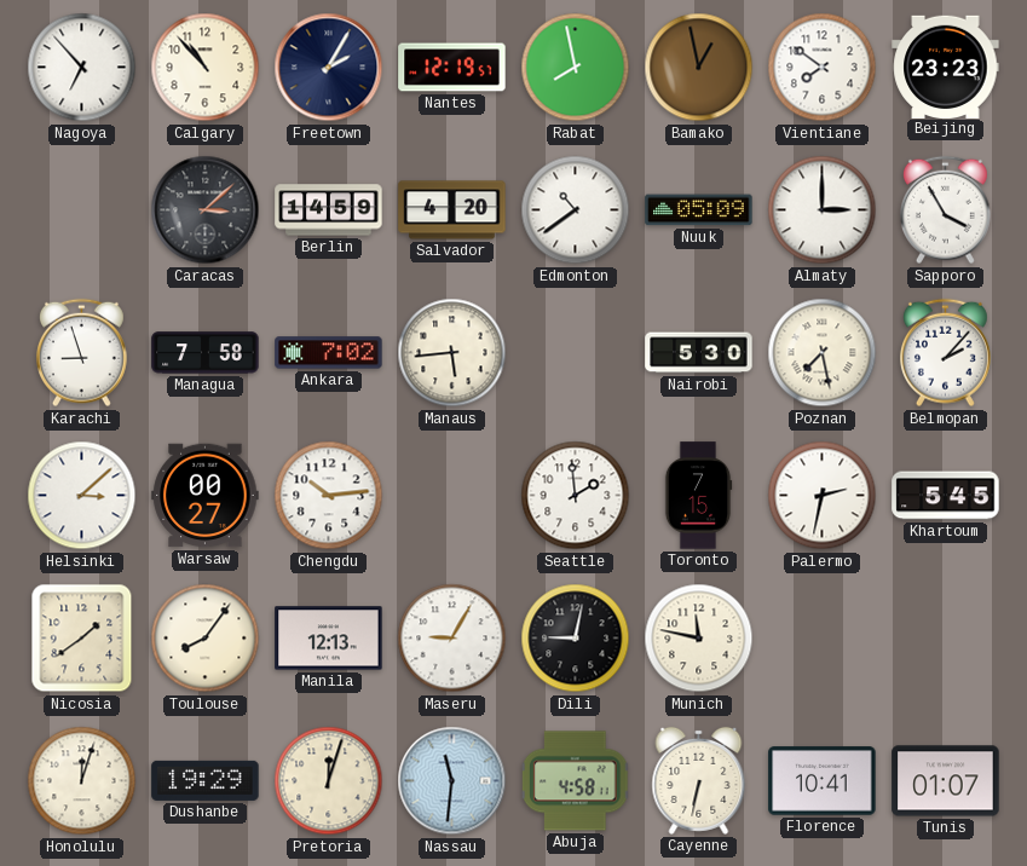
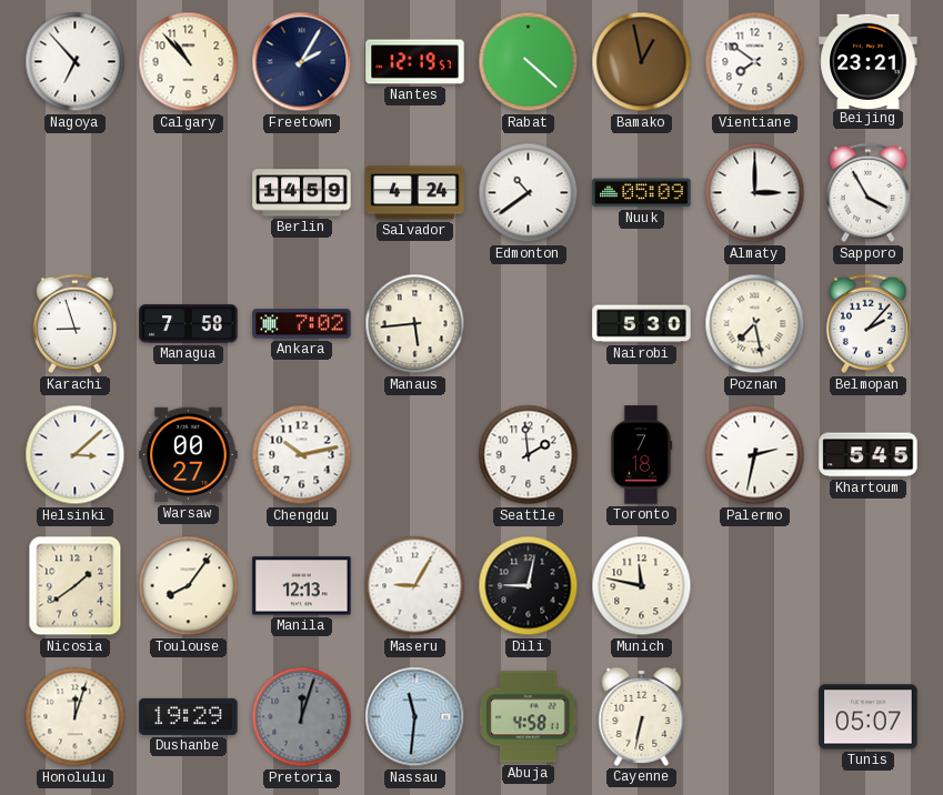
Rabat: 7:58 -> 4:22 (529, 62)
Beijing: 23:23 -> 23:21 (869, 61)
Caracas: 3:08 -> none (206, 210)
Salvador: 4:20 -> 4:24 (415, 193)
Chengdu: 10:14 -> 10:13 (302, 455)
Toronto: 7:15 -> 7:18 (641, 455)
Pretoria dial: cream -> grey (302, 717)
Florence: 10:41 -> none (823, 781)
Tunis: 01:07 -> 05:07 (869, 717)
